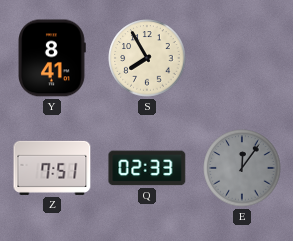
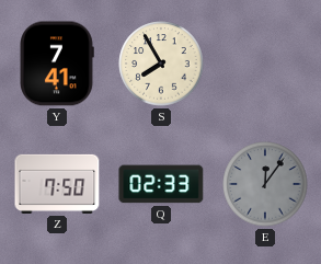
Y: 8:41 -> 7:41 (57, 64)
Z: 7:51 -> 7:50 (57, 184)
